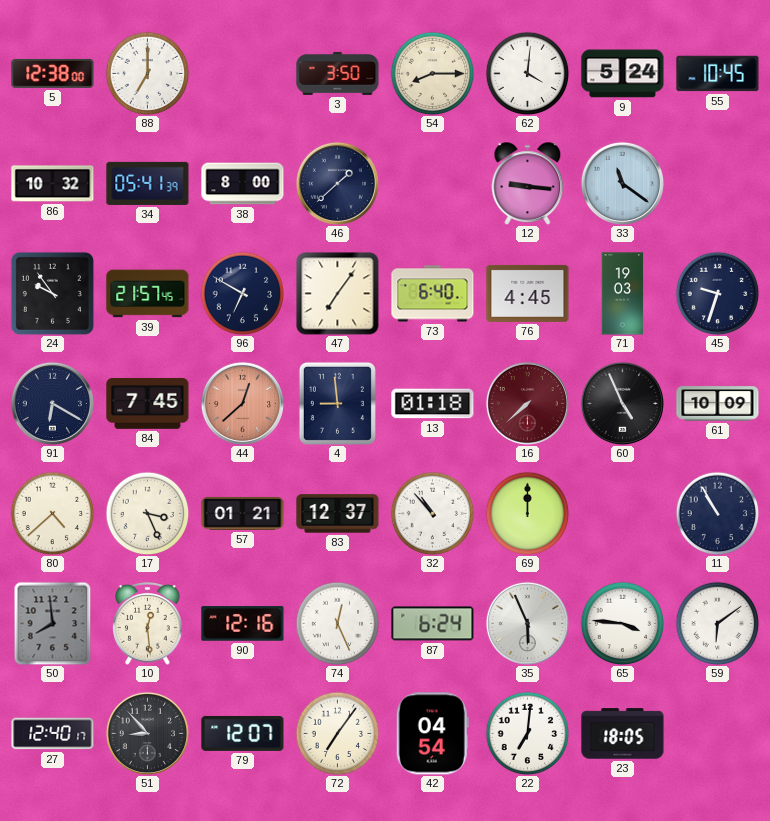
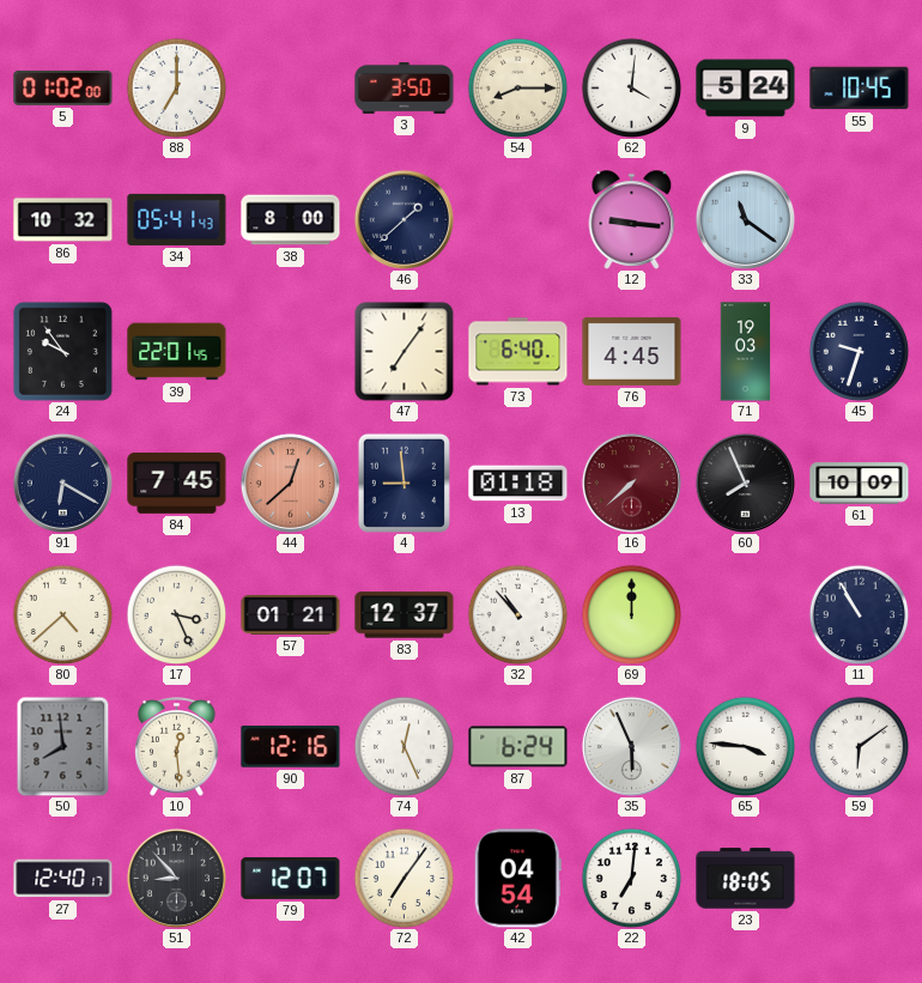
5: 12:38 -> 01:02 (63, 87)
34: 05:41:39 -> 05:41:43 (177, 219)
39: 21:57 -> 22:01 (177, 352)
96: 6:50 -> none (242, 293)
60: 4:56 -> 7:56 (745, 483)
